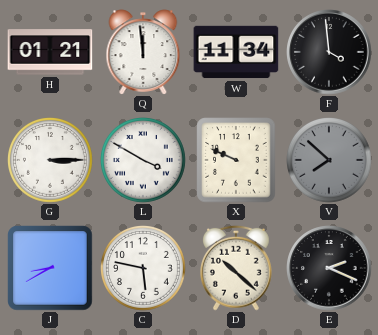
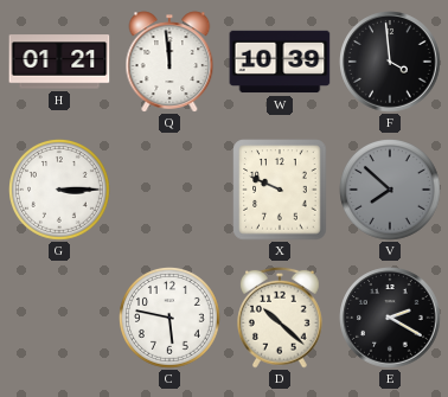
W: 11:34 -> 10:39 (280, 62)
L: 3:50 -> none (144, 161)
J: 8:40 -> none (50, 268)
E: 2:19 -> 2:20 (390, 318)
